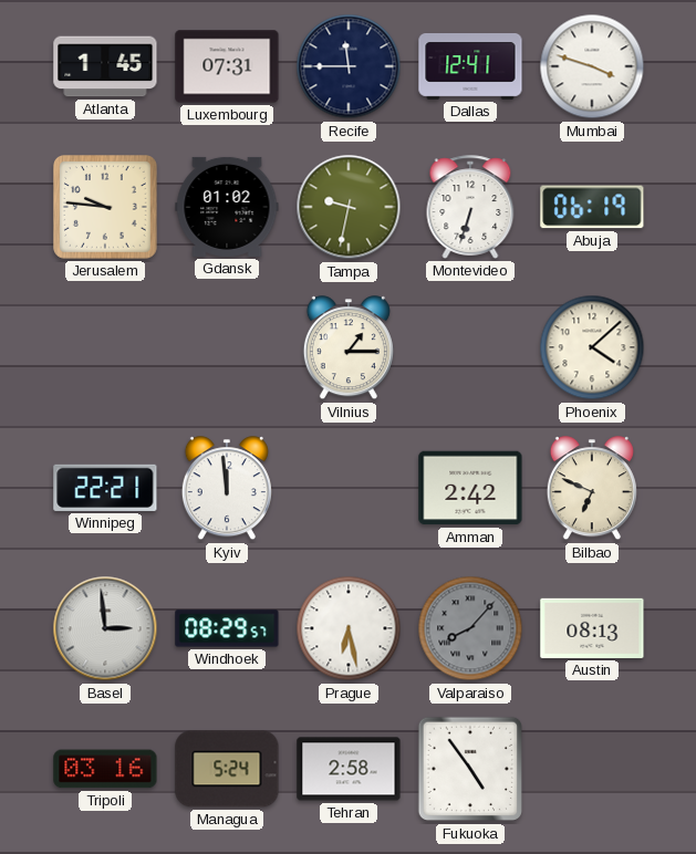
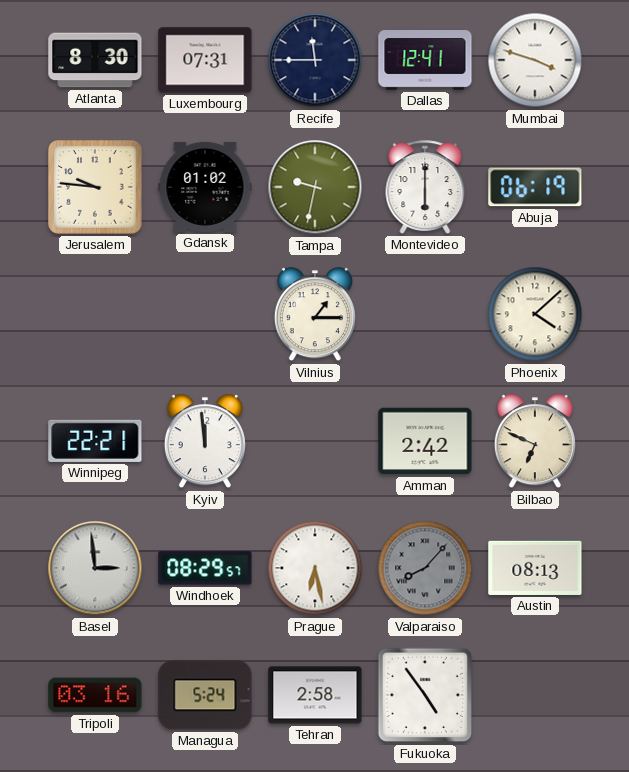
Atlanta: 1:45 -> 8:30 (95, 60)
Montevideo: 6:33 -> 6:00 (425, 187)
